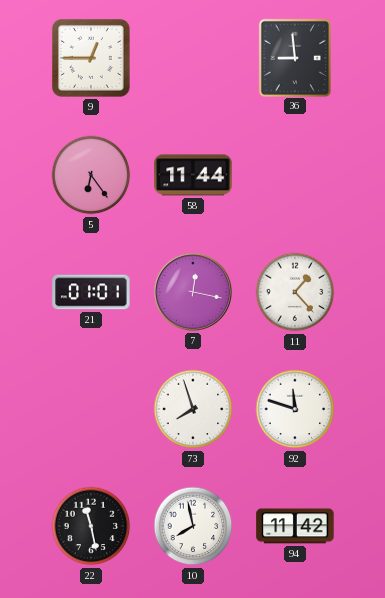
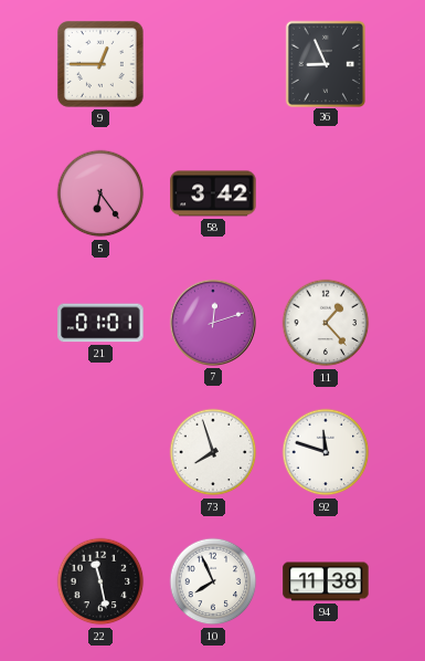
36: 8:59 -> 8:56 (325, 63)
58: 11:44 -> 3:42 (213, 193)
7: 12:17 -> 12:12 (213, 323)
10: 7:58 -> 7:56 (213, 581)
94: 11:42 -> 11:38 (326, 581)
